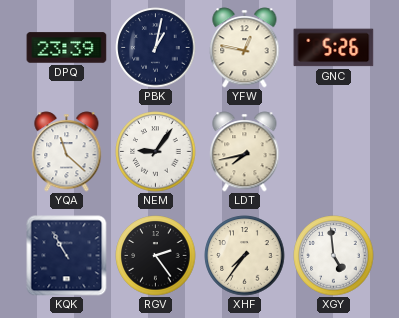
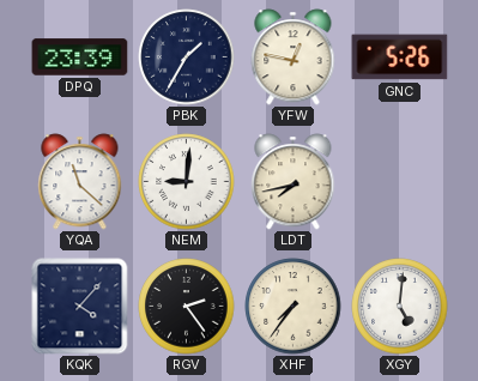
PBK: 1:02 -> 1:35 (187, 58)
NEM: 9:06 -> 9:01 (187, 182)
KQK: 10:55 -> 4:07 (80, 307)
XGY: 4:59 -> 5:01 (400, 307)
